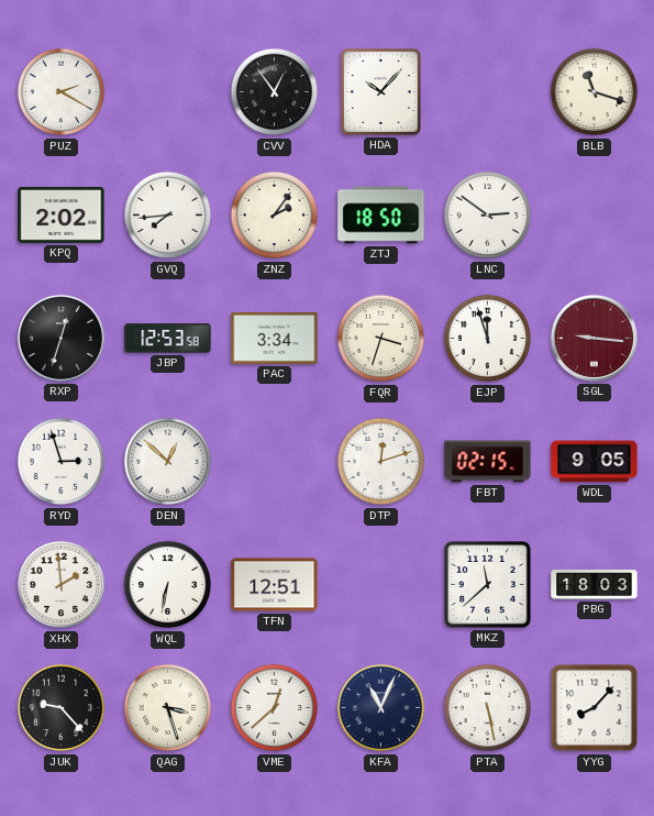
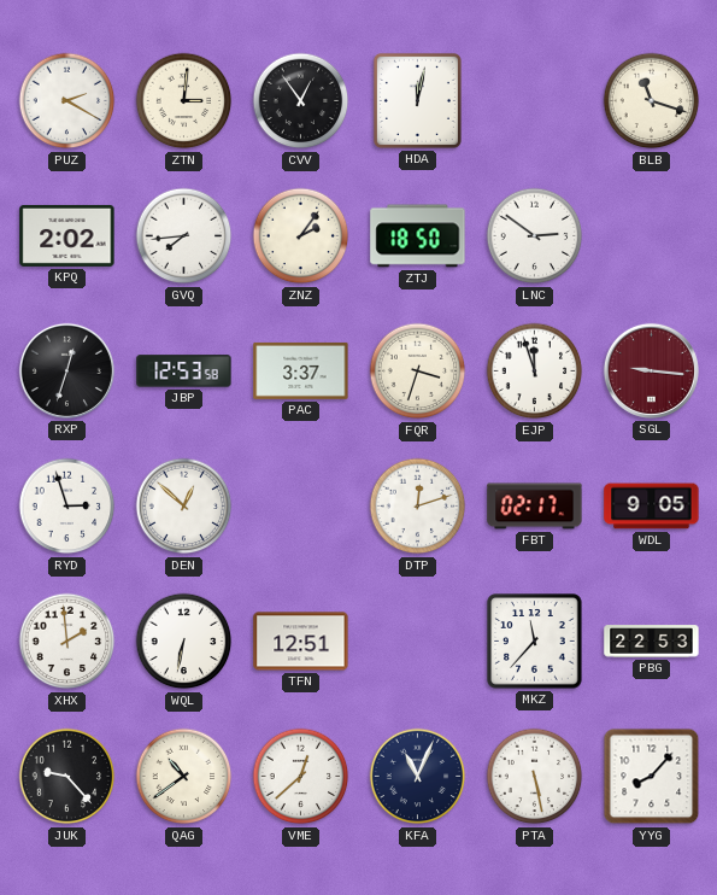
ZTN: none -> 3:01 (184, 101)
HDA: 10:07 -> 12:02 (417, 100)
PAC: 3:34 -> 3:37 (301, 370)
FBT: 02:15 -> 02:17 (535, 507)
MKZ: 11:38 -> 11:37 (535, 642)
PBG: 18:03 -> 22:53 (652, 642)
QAG: 3:27 -> 10:39 (184, 777)
